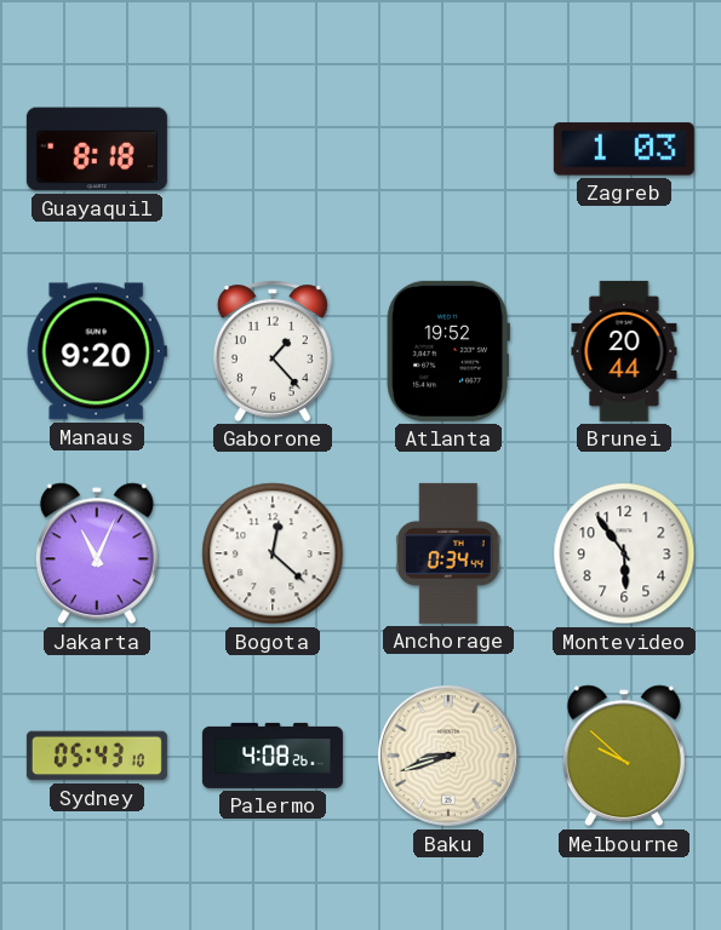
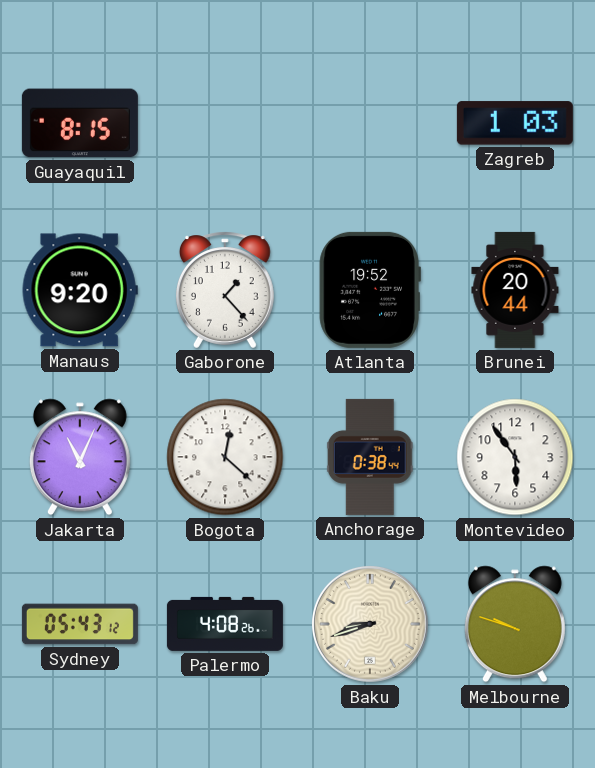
Guayaquil: 8:18 -> 8:15 (80, 123)
Anchorage: 0:34 -> 0:38 (370, 457)
Sydney: 05:43:10 -> 05:43:12 (80, 624)
Melbourne: 9:52 -> 9:48 (515, 624)
